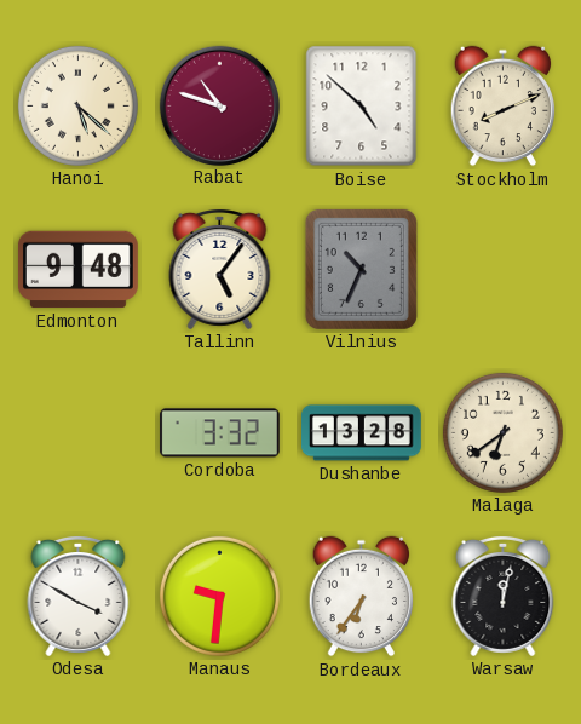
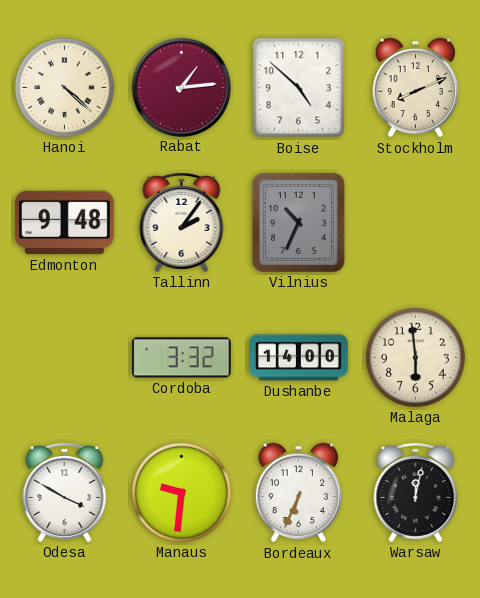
Hanoi: 5:22 -> 4:22 (64, 87)
Rabat: 10:48 -> 1:14 (181, 87)
Tallinn: 5:06 -> 2:06 (182, 222)
Dushanbe: 13:28 -> 14:00 (299, 358)
Malaga: 6:39 -> 5:59 (415, 357)
Bordeaux: 6:36 -> 6:34 (299, 493)
